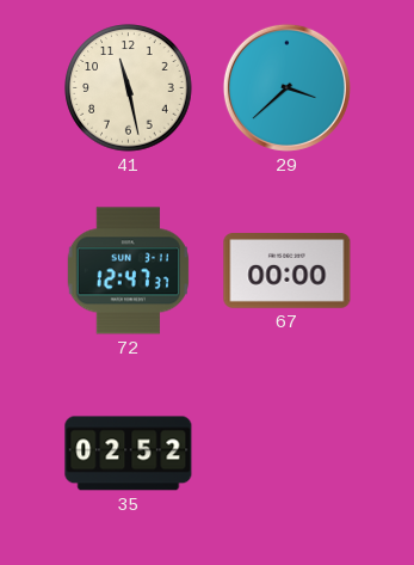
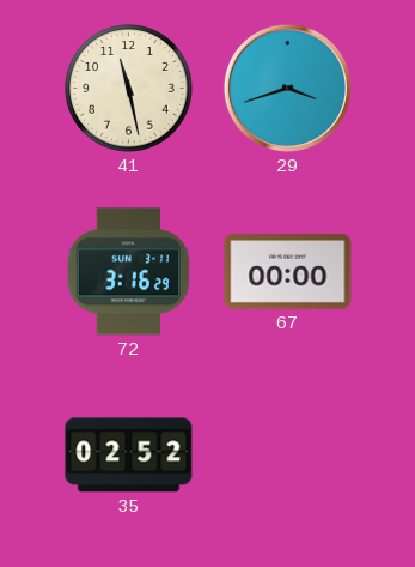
29: 3:38 -> 3:42 (287, 88)
72: 12:47 -> 3:16 (128, 272)
